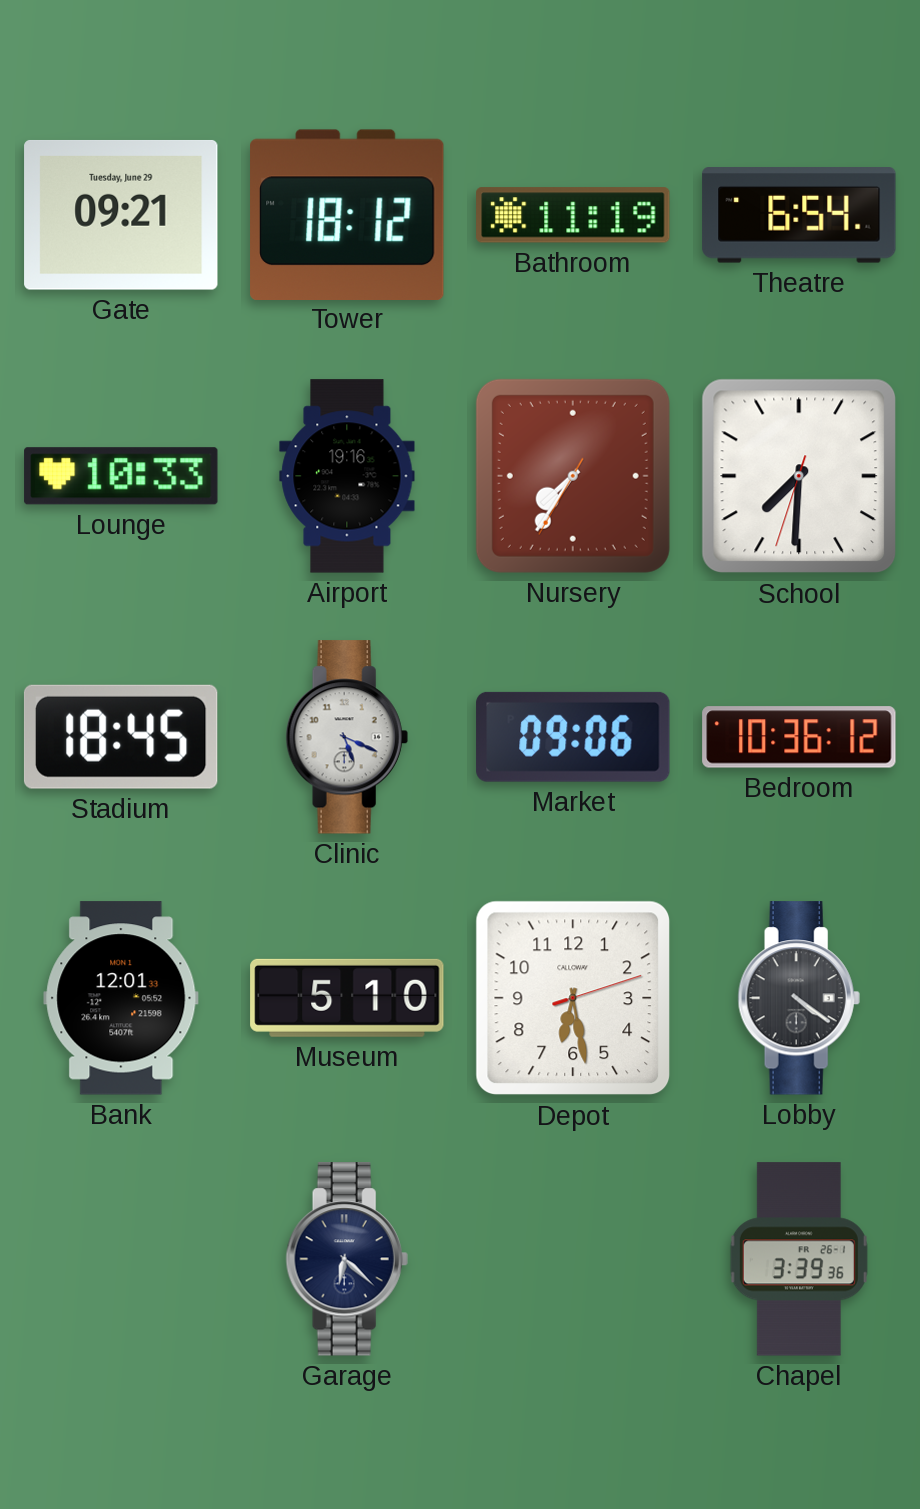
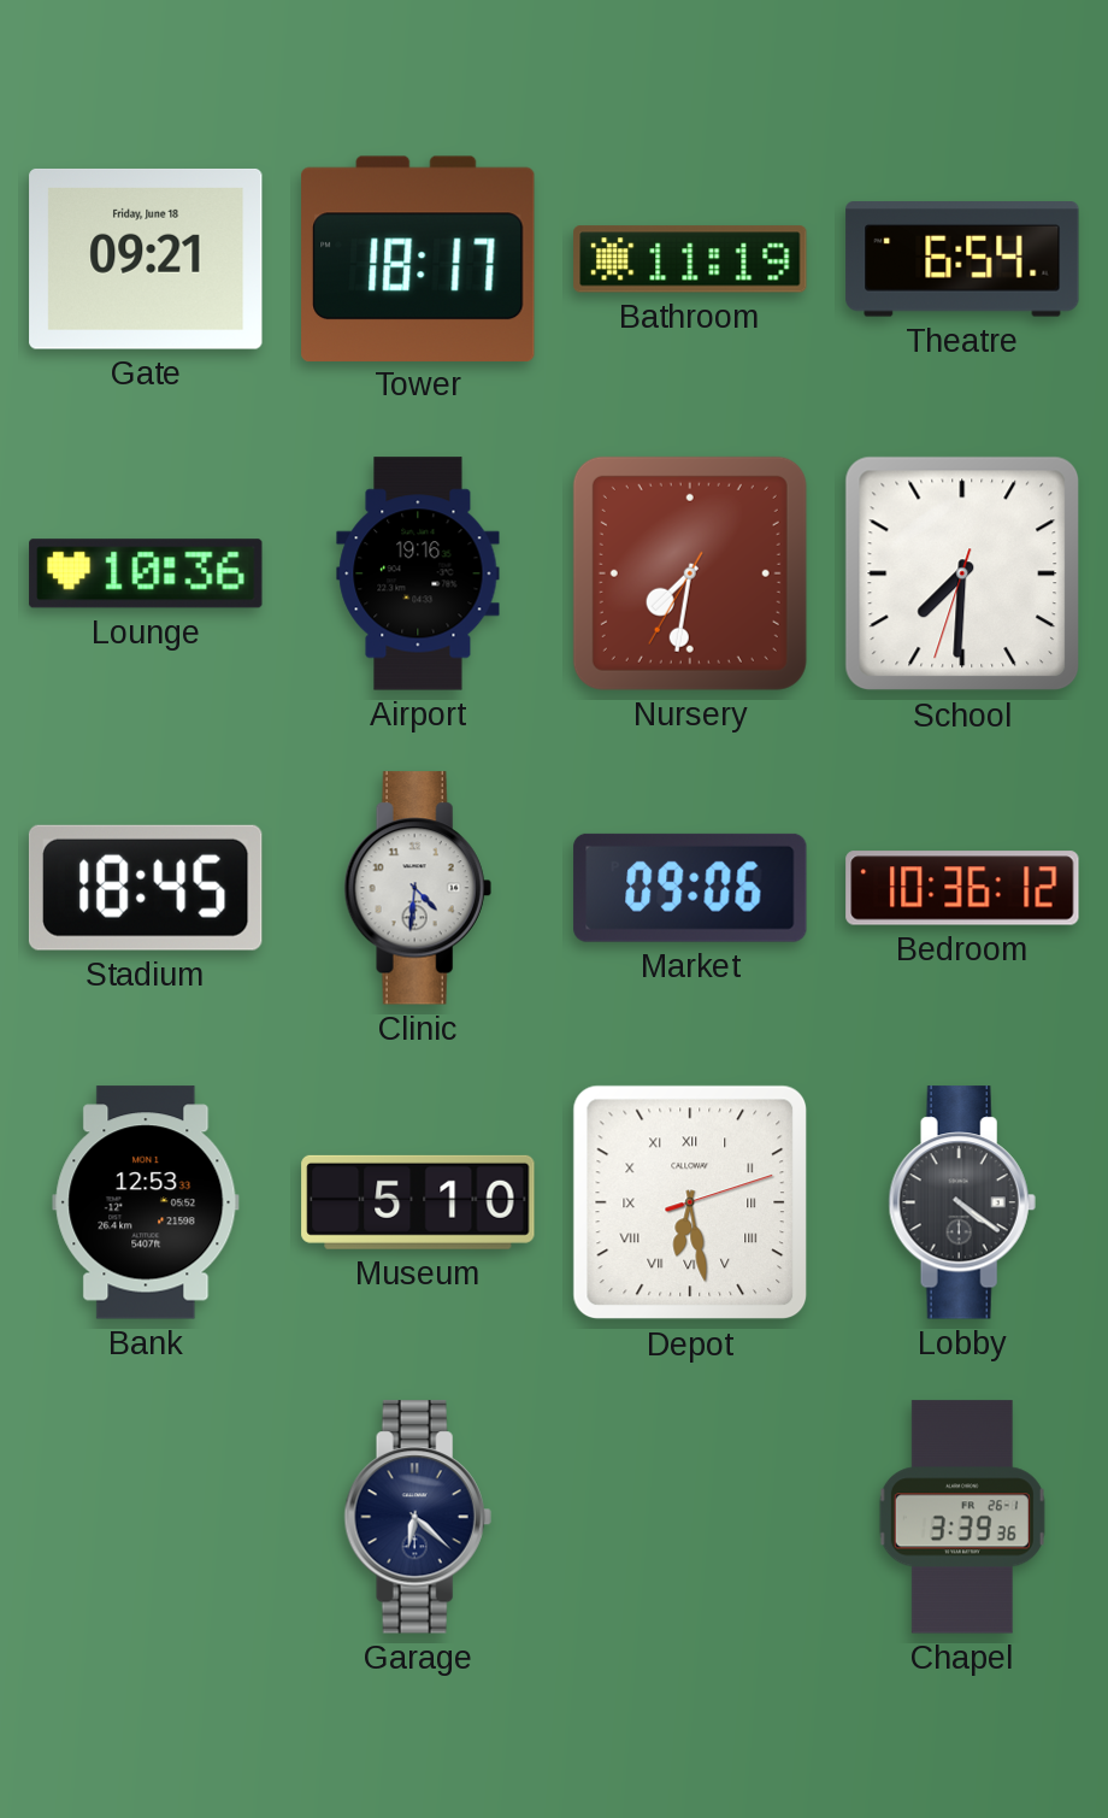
Gate date: Tuesday, June 29 -> Friday, June 18 (146, 259)
Tower: 18:12 -> 18:17 (418, 258)
Lounge: 10:33 -> 10:36 (146, 573)
Nursery: 7:35 -> 7:31 (690, 573)
Clinic: 5:19 -> 4:31 (418, 888)
Bank: 12:01 -> 12:53 (146, 1202)
Depot numerals: Arabic -> Roman (690, 1202)
